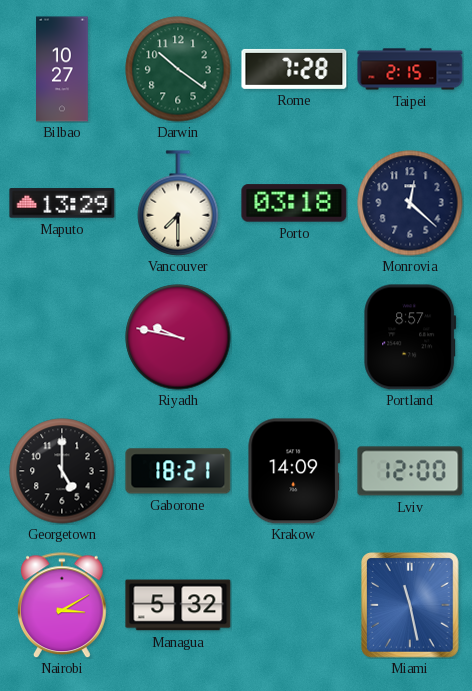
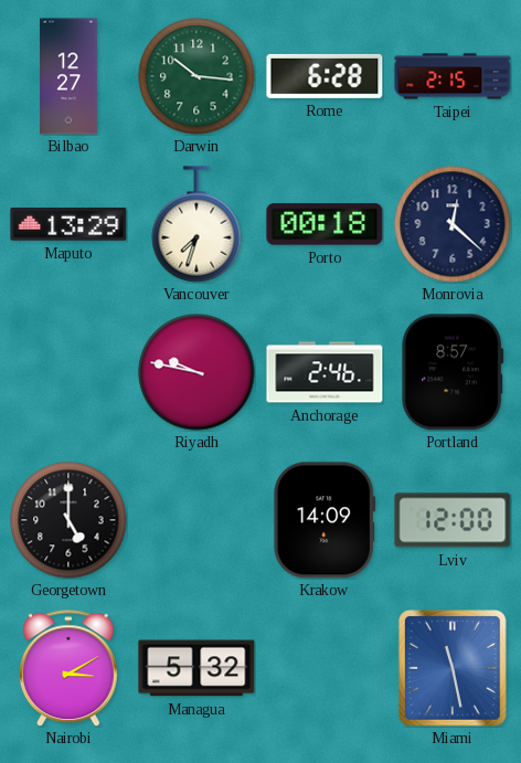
Bilbao: 10:27 -> 12:27 (68, 76)
Darwin: 10:21 -> 10:16 (196, 76)
Rome: 7:28 -> 6:28 (325, 76)
Vancouver: 7:30 -> 7:33 (196, 224)
Porto: 03:18 -> 00:18 (325, 224)
Anchorage: none -> 2:46 (325, 372)
Gaborone: 18:21 -> none (178, 471)
